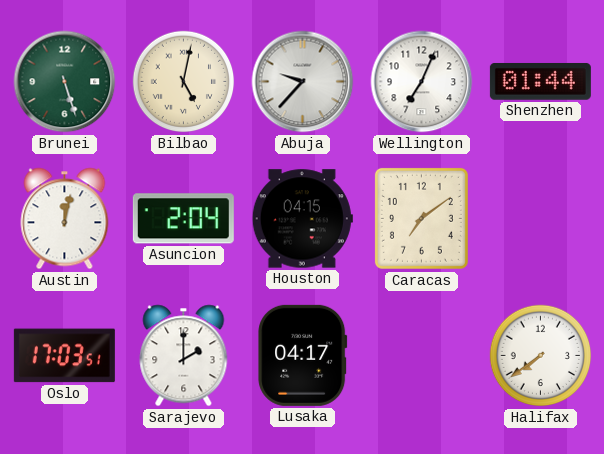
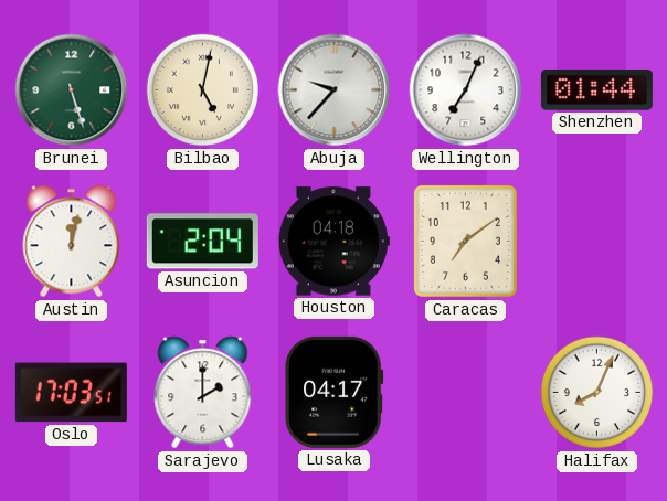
Houston: 04:15 -> 04:18 (333, 242)
Halifax: 7:39 -> 8:04 (597, 393)
